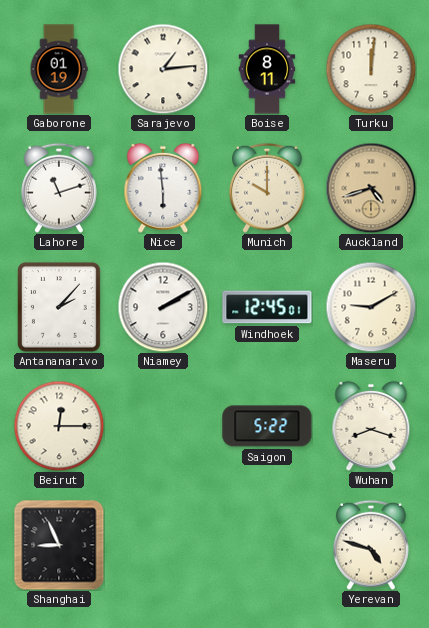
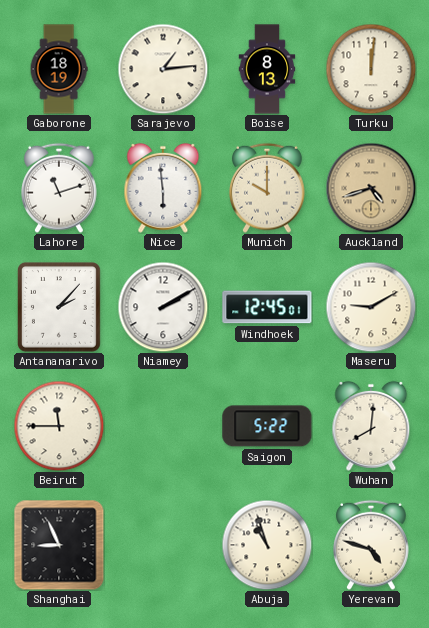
Gaborone: 01:19 -> 18:19 (59, 69)
Boise: 8:11 -> 8:13 (267, 69)
Beirut: 12:15 -> 11:45 (59, 426)
Wuhan: 8:18 -> 8:01 (371, 426)
Abuja: none -> 10:57 (267, 545)
